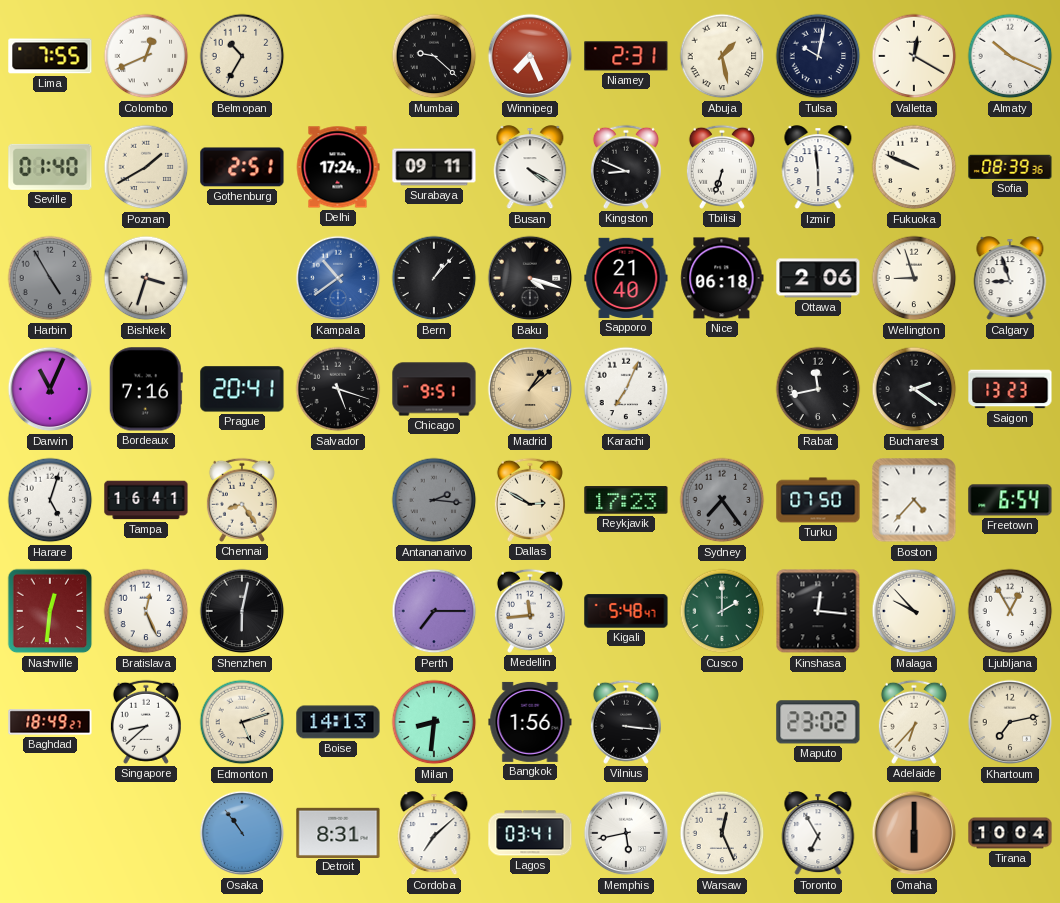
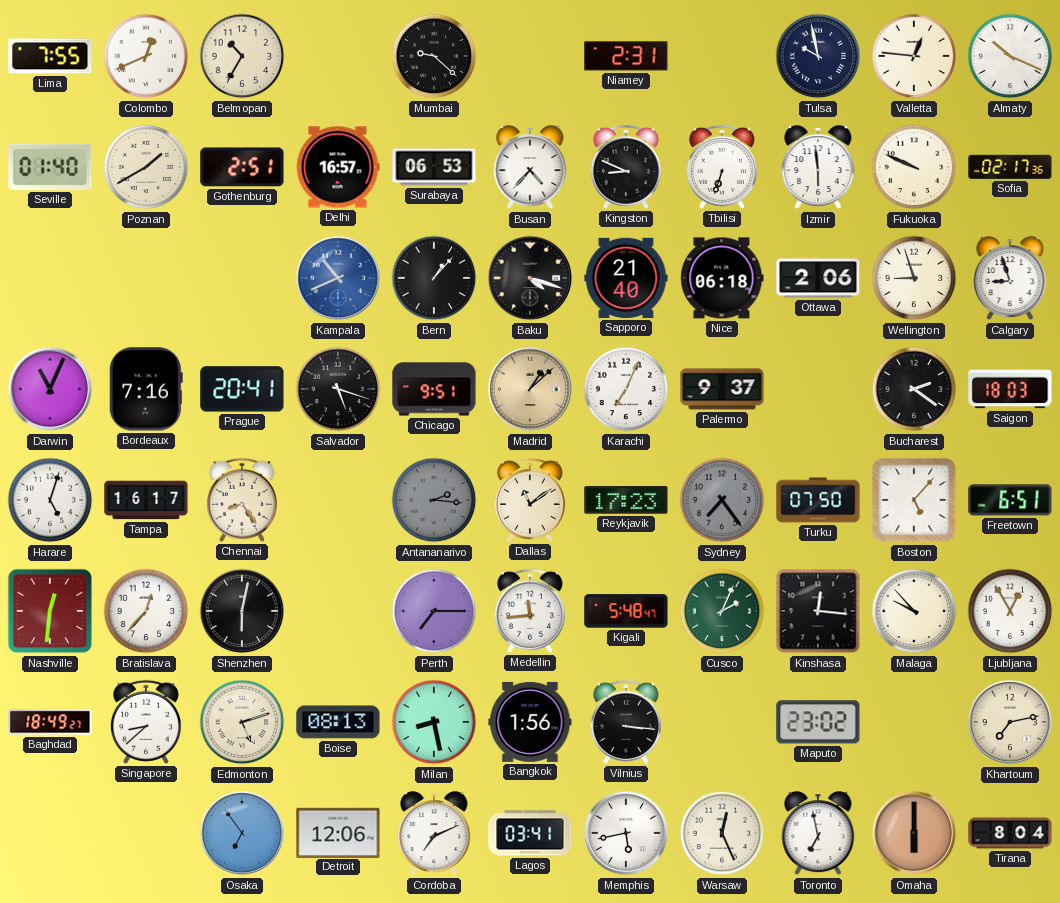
Winnipeg: 7:26 -> none (530, 56)
Abuja: 1:28 -> none (722, 56)
Tulsa: 10:02 -> 9:58 (818, 56)
Valletta: 12:20 -> 12:46 (914, 56)
Delhi: 17:24 -> 16:57 (338, 167)
Surabaya: 09:11 -> 06:53 (434, 167)
Busan: 4:20 -> 4:37 (530, 168)
Sofia: 08:39 -> 02:17 (1010, 167)
Harbin: 4:55 -> none (50, 278)
Bishkek: 3:33 -> none (146, 278)
Kampala: 10:39 -> 10:41 (338, 278)
Palermo: none -> 9:37 (722, 389)
Rabat: 11:43 -> none (818, 389)
Saigon: 13:23 -> 18:03 (1010, 389)
Tampa: 16:41 -> 16:17 (146, 500)
Dallas: 2:50 -> 11:09 (530, 500)
Boston: 4:37 -> 5:07 (914, 500)
Freetown: 6:54 -> 6:51 (1010, 500)
Bratislava: 12:26 -> 12:37 (146, 611)
Cusco: 2:00 -> 2:04 (722, 611)
Boise: 14:13 -> 08:13 (338, 722)
Milan: 8:31 -> 8:28 (434, 722)
Adelaide: 6:37 -> none (914, 722)
Osaka: 10:54 -> 6:54 (242, 833)
Detroit: 8:31 -> 12:06 (338, 832)
Cordoba: 7:08 -> 7:11 (434, 834)
Toronto: 6:55 -> 6:58 (818, 834)
Tirana: 10:04 -> 8:04 (1010, 833)
